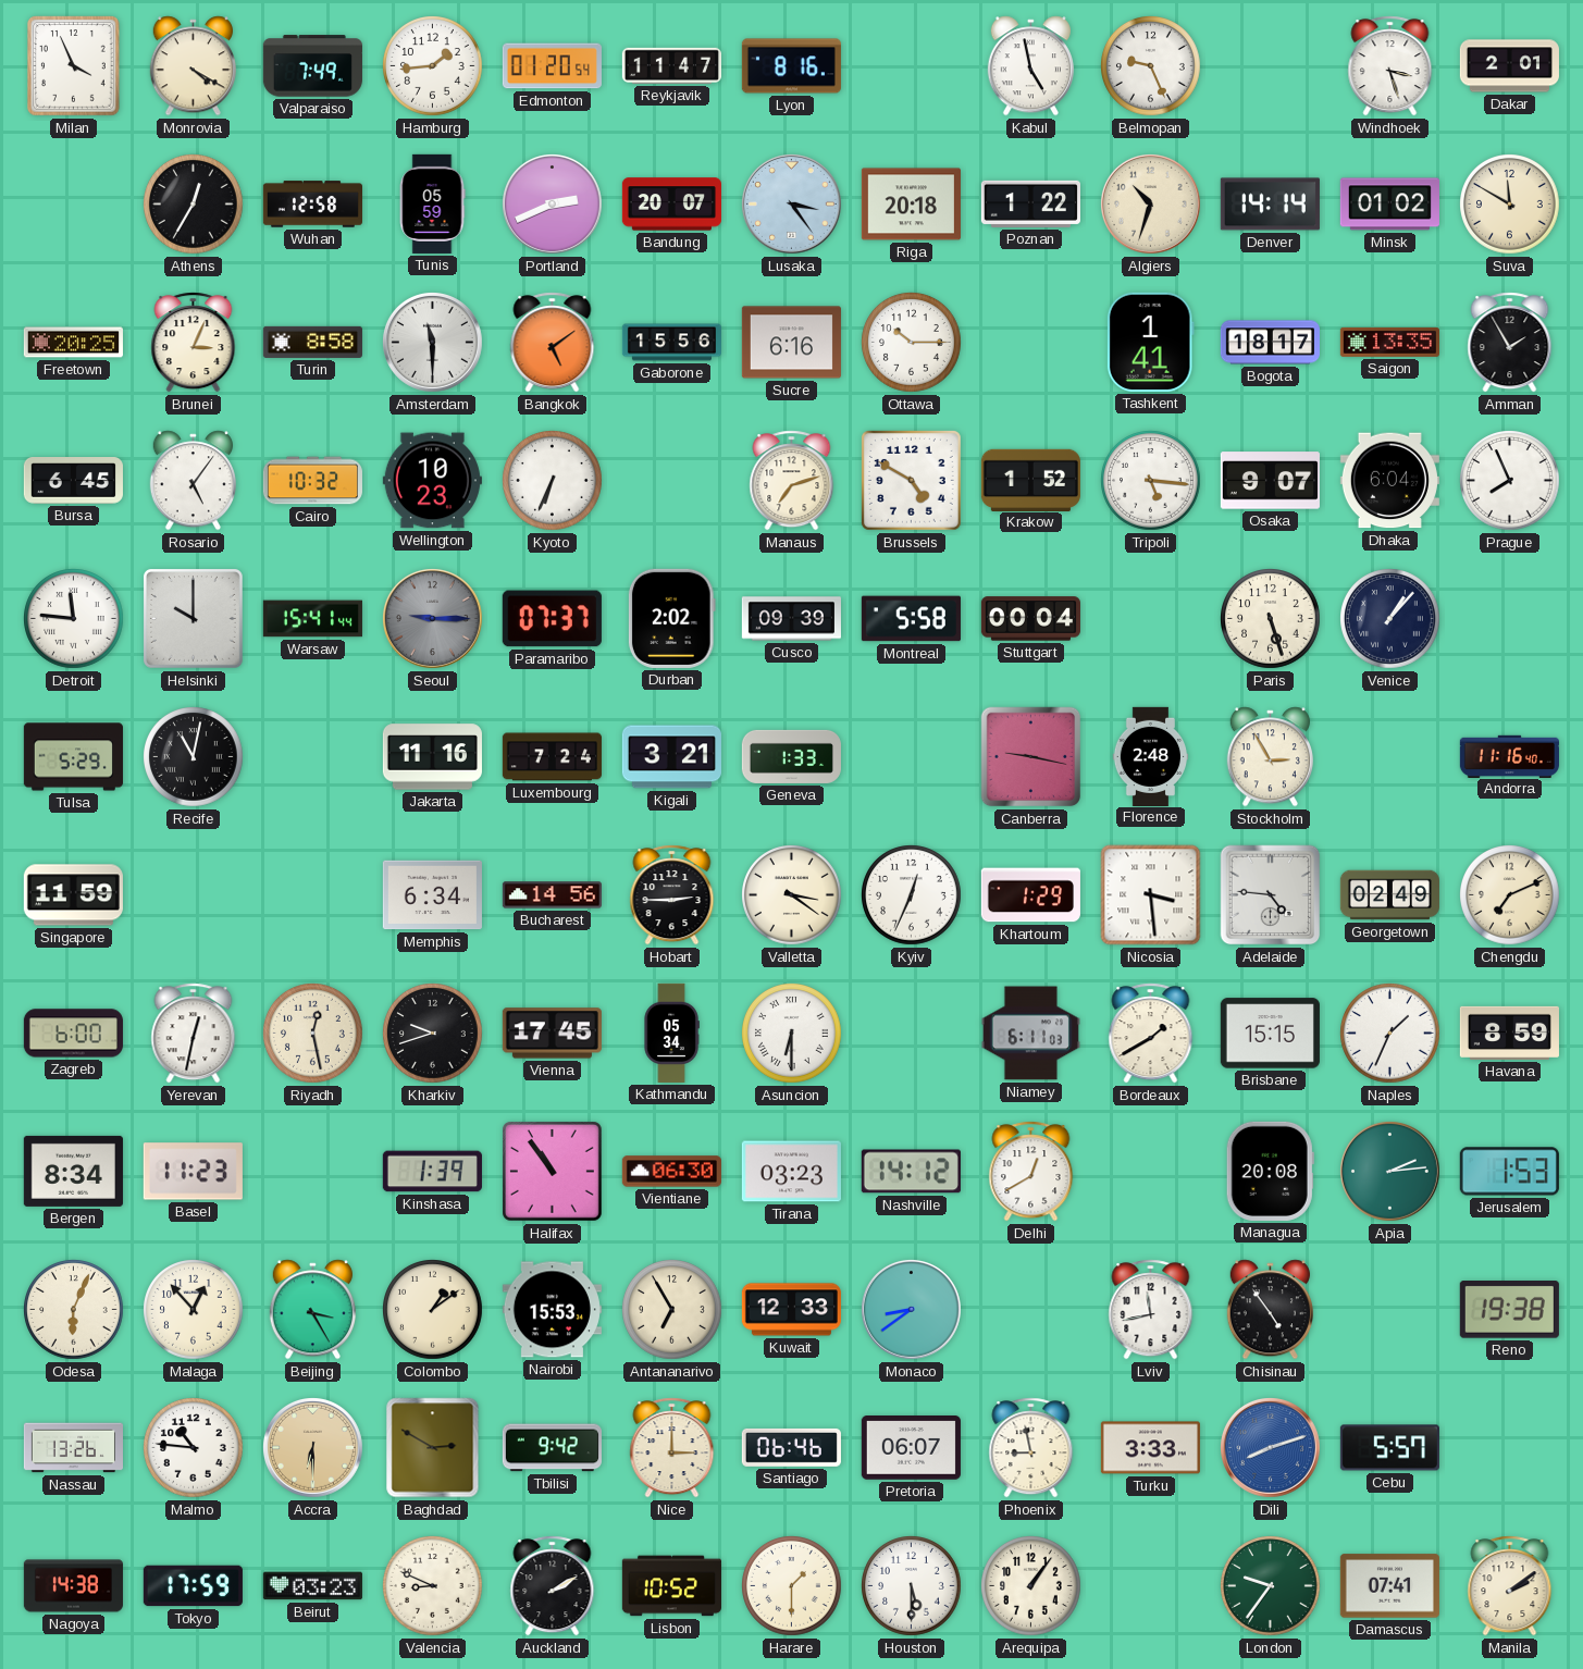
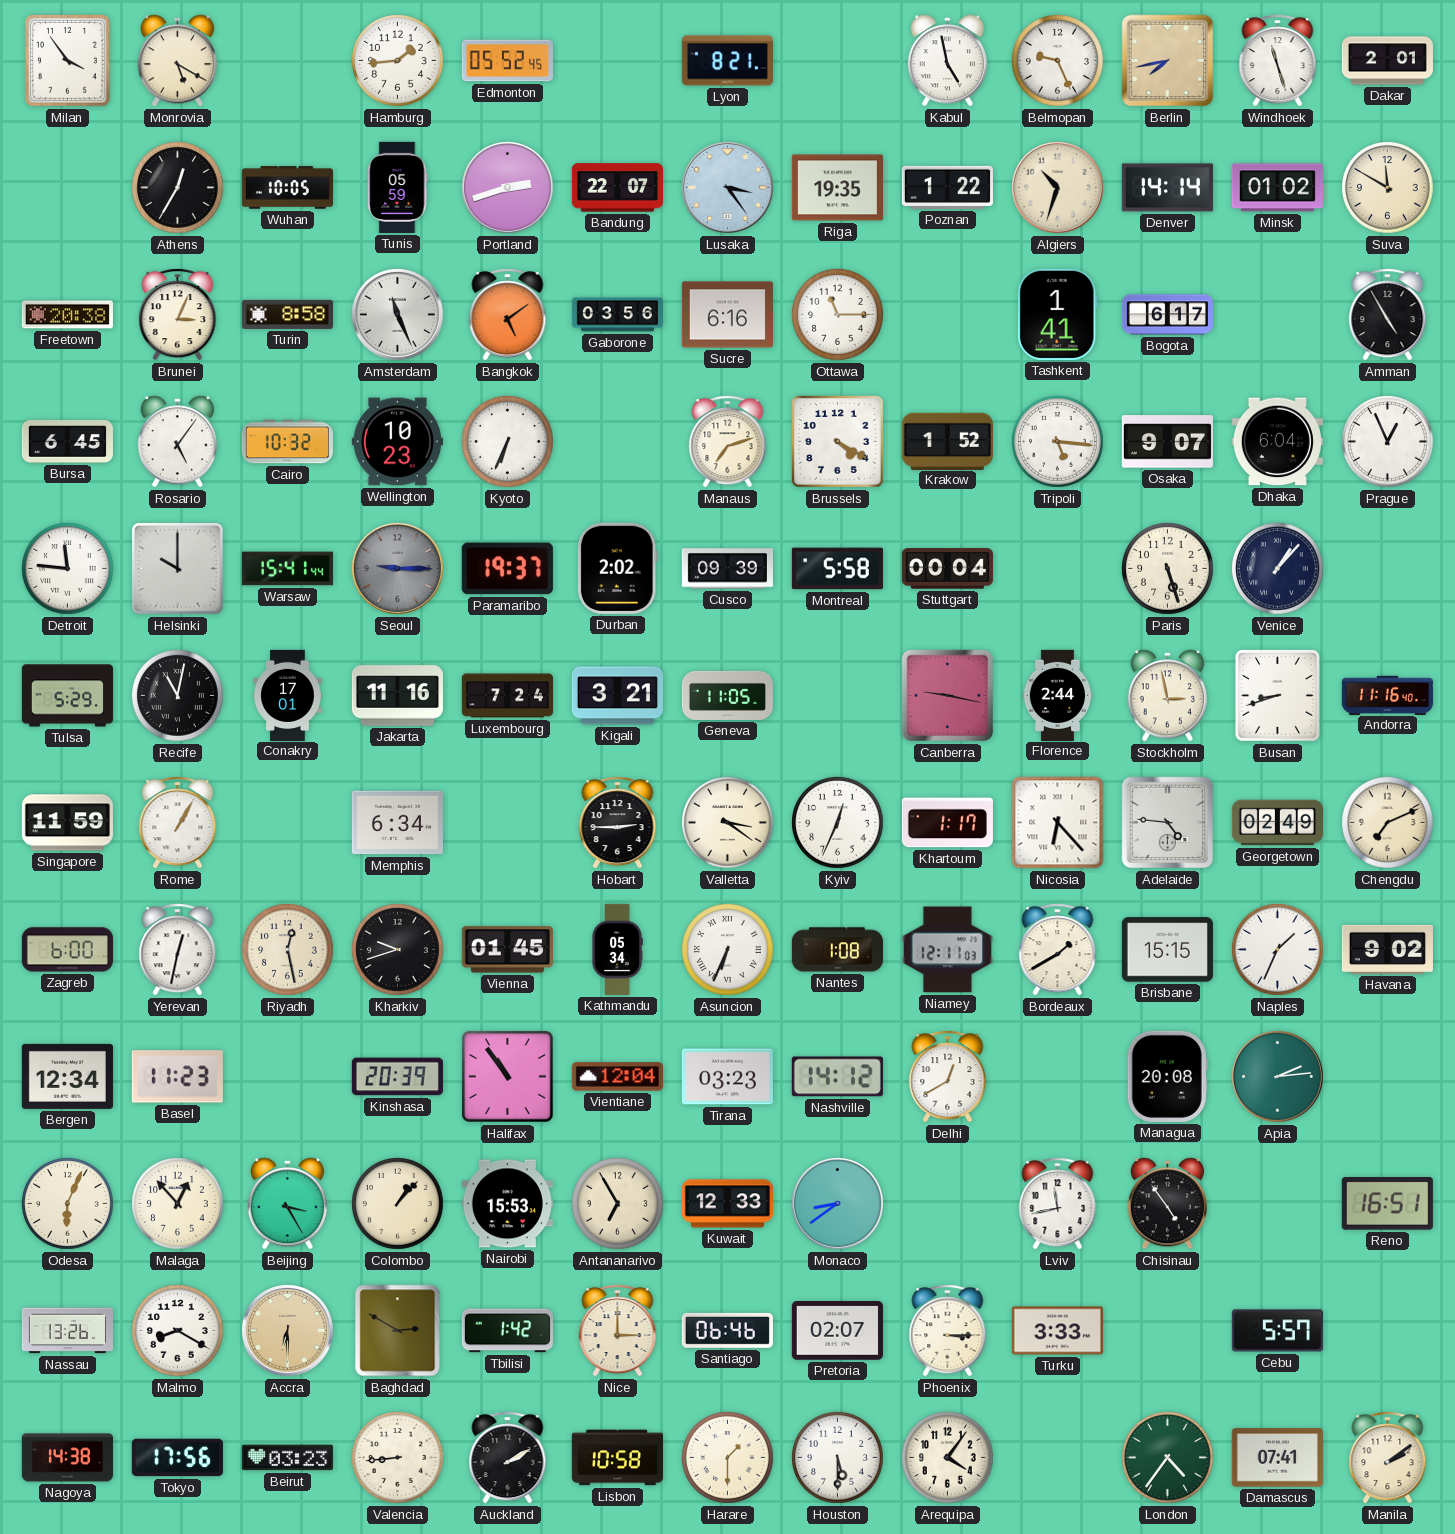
Milan: 3:56 -> 3:54 (68, 61)
Monrovia: 4:20 -> 5:20 (177, 61)
Valparaiso: 7:49 -> none (312, 66)
Edmonton: 01:20 -> 05:52 (507, 61)
Reykjavik: 11:47 -> none (671, 65)
Lyon: 8:16 -> 8:21 (727, 61)
Berlin: none -> 7:43 (1168, 61)
Windhoek: 3:27 -> 11:27 (1278, 61)
Wuhan: 12:58 -> 10:05 (287, 188)
Portland: 2:41 -> 2:42 (507, 187)
Bandung: 20:07 -> 22:07 (617, 188)
Riga: 20:18 -> 19:35 (837, 188)
Freetown: 20:25 -> 20:38 (67, 315)
Amsterdam: 11:30 -> 11:26 (397, 314)
Gaborone: 15:56 -> 03:56 (617, 315)
Ottawa: 10:15 -> 11:15 (838, 315)
Bogota: 18:17 -> 6:17 (1167, 315)
Saigon: 13:35 -> none (1389, 342)
Amman: 1:55 -> 4:55 (1388, 315)
Brussels: 4:50 -> 4:20 (837, 441)
Prague: 7:56 -> 12:56 (1388, 442)
Paramaribo: 07:37 -> 19:37 (507, 569)
Conakry: none -> 17:01 (288, 695)
Geneva: 1:33 -> 11:05 (727, 695)
Florence: 2:48 -> 2:44 (1058, 695)
Stockholm: 2:55 -> 2:58 (1167, 696)
Busan: none -> 8:42 (1278, 696)
Rome: none -> 1:05 (178, 823)
Bucharest: 14:56 -> none (552, 895)
Khartoum: 1:29 -> 1:17 (947, 823)
Nicosia: 3:29 -> 6:23 (1058, 823)
Vienna: 17:45 -> 01:45 (507, 950)
Asuncion: 6:30 -> 6:34 (728, 950)
Nantes: none -> 1:08 (837, 950)
Niamey: 6:11 -> 12:11 (947, 950)
Havana: 8:59 -> 9:02 (1387, 949)
Bergen: 8:34 -> 12:34 (67, 1076)
Kinshasa: 1:39 -> 20:39 (397, 1077)
Vientiane: 06:30 -> 12:04 (617, 1077)
Jerusalem: 1:53 -> none (1509, 1172)
Colombo: 1:09 -> 1:07 (398, 1204)
Reno: 19:38 -> 16:51 (1387, 1204)
Malmo: 10:46 -> 8:20 (178, 1331)
Tbilisi: 9:42 -> 1:42 (507, 1331)
Pretoria: 06:07 -> 02:07 (837, 1331)
Phoenix: 8:58 -> 3:15 (948, 1331)
Dili: 8:12 -> none (1270, 1447)
Tokyo: 17:59 -> 17:56 (177, 1458)
Valencia: 8:49 -> 8:44 (398, 1458)
Lisbon: 10:52 -> 10:58 (617, 1458)
Arequipa: 1:06 -> 4:06 (948, 1458)
London: 9:36 -> 4:36 (1168, 1458)
